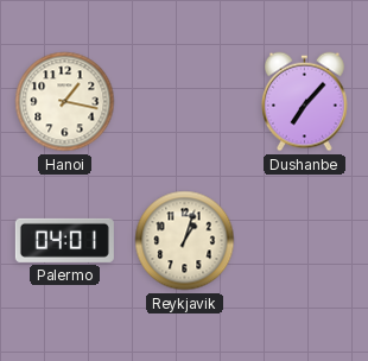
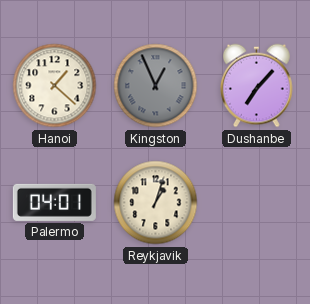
Hanoi: 1:17 -> 1:22 (55, 86)
Kingston: none -> 12:56 (156, 86)
